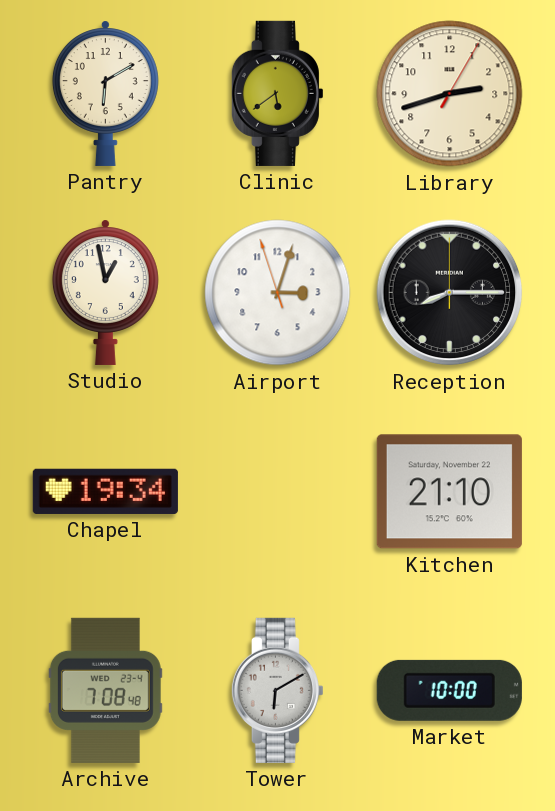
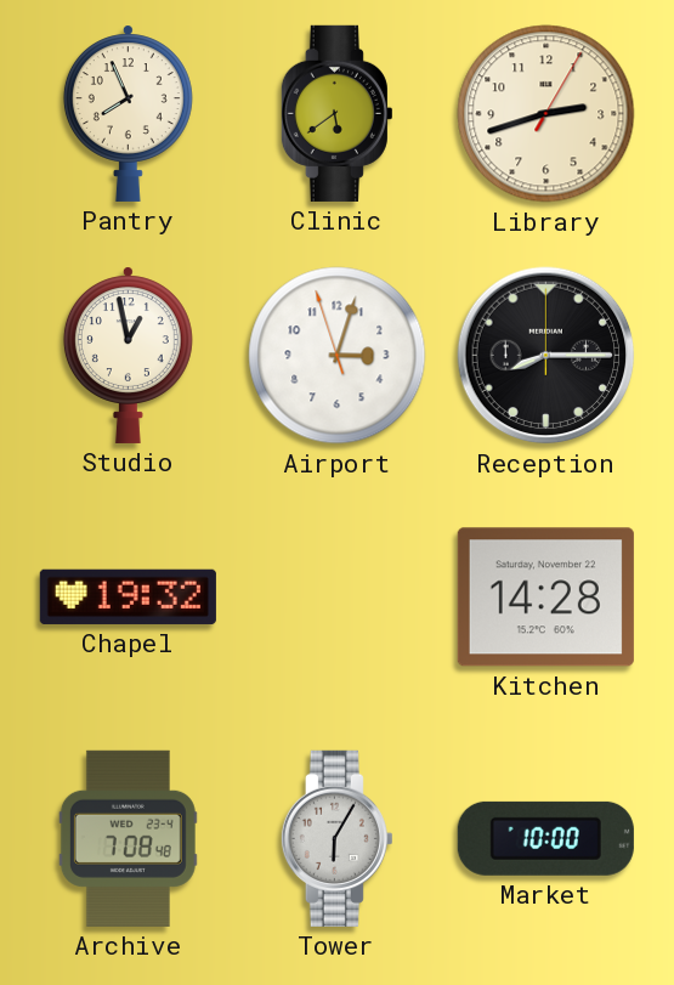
Pantry: 6:10 -> 7:56 (128, 113)
Chapel: 19:34 -> 19:32 (128, 596)
Kitchen: 21:10 -> 14:28 (545, 598)
Tower: 6:10 -> 6:05 (336, 838)
